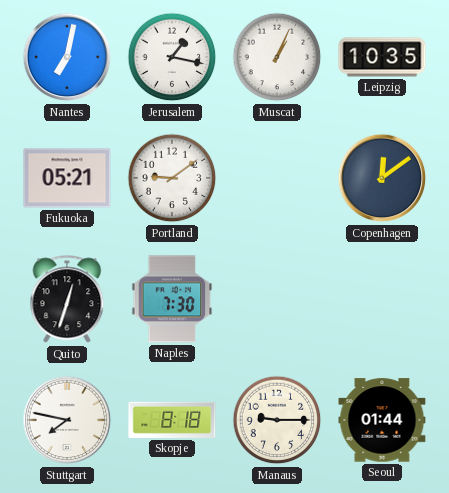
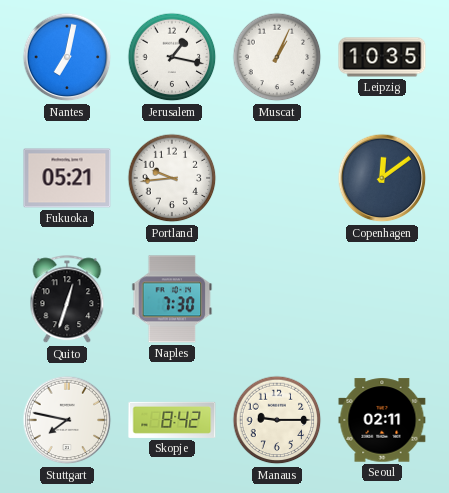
Portland: 9:09 -> 9:44 (172, 178)
Skopje: 8:18 -> 8:42 (172, 420)
Seoul: 01:44 -> 02:11 (382, 420)
